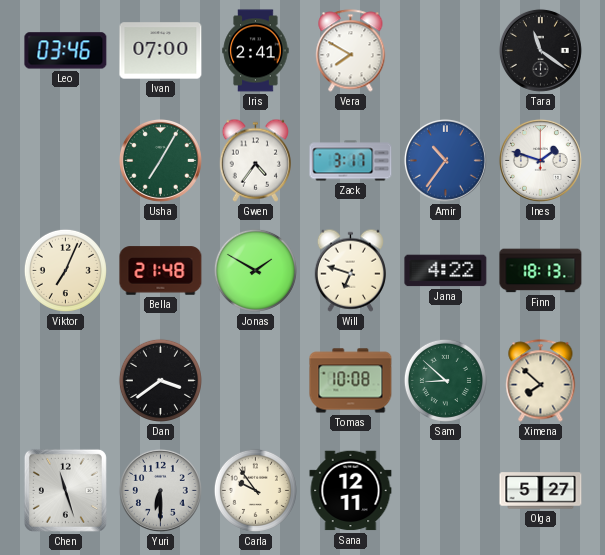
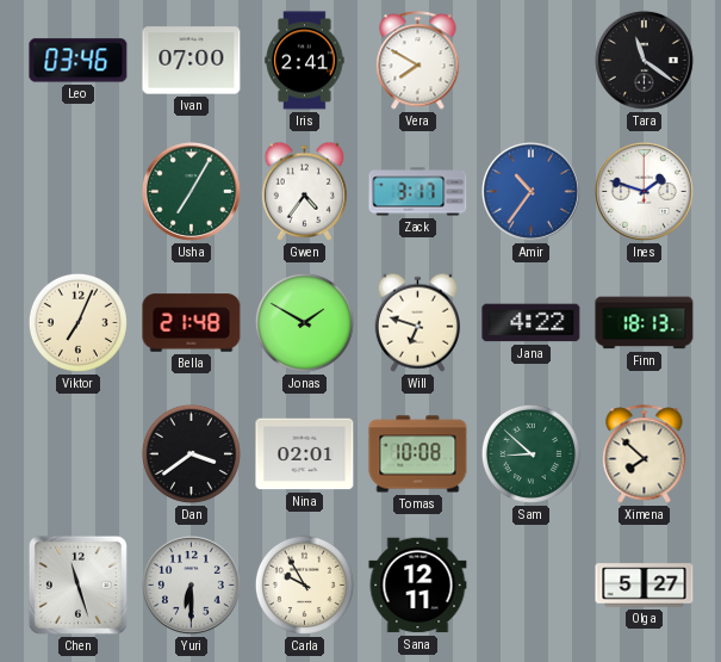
Nina: none -> 02:01 (305, 454)
Carla: 9:54 -> 9:55 (304, 584)
